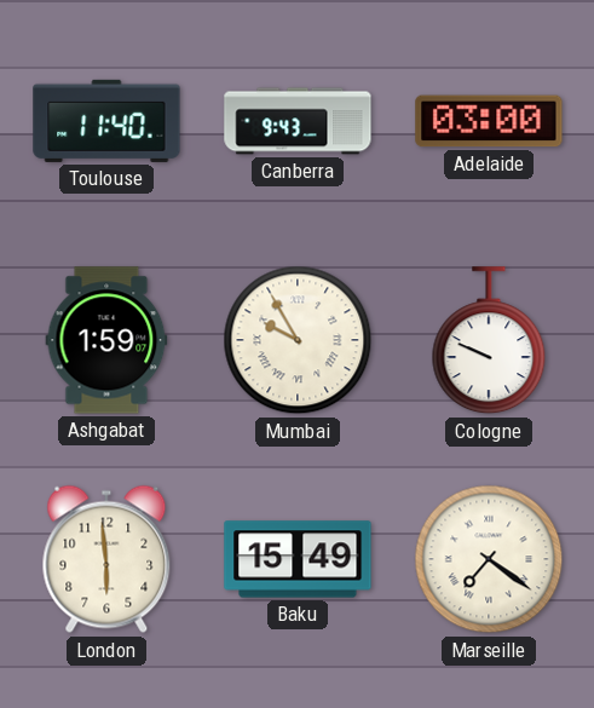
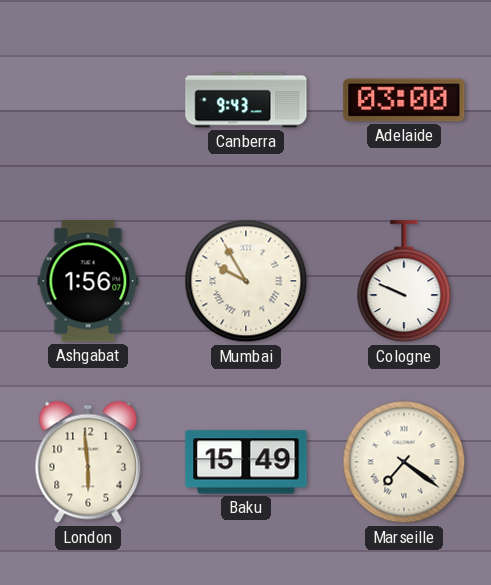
Toulouse: 11:40 -> none (106, 121)
Ashgabat: 1:59 -> 1:56 (88, 281)
